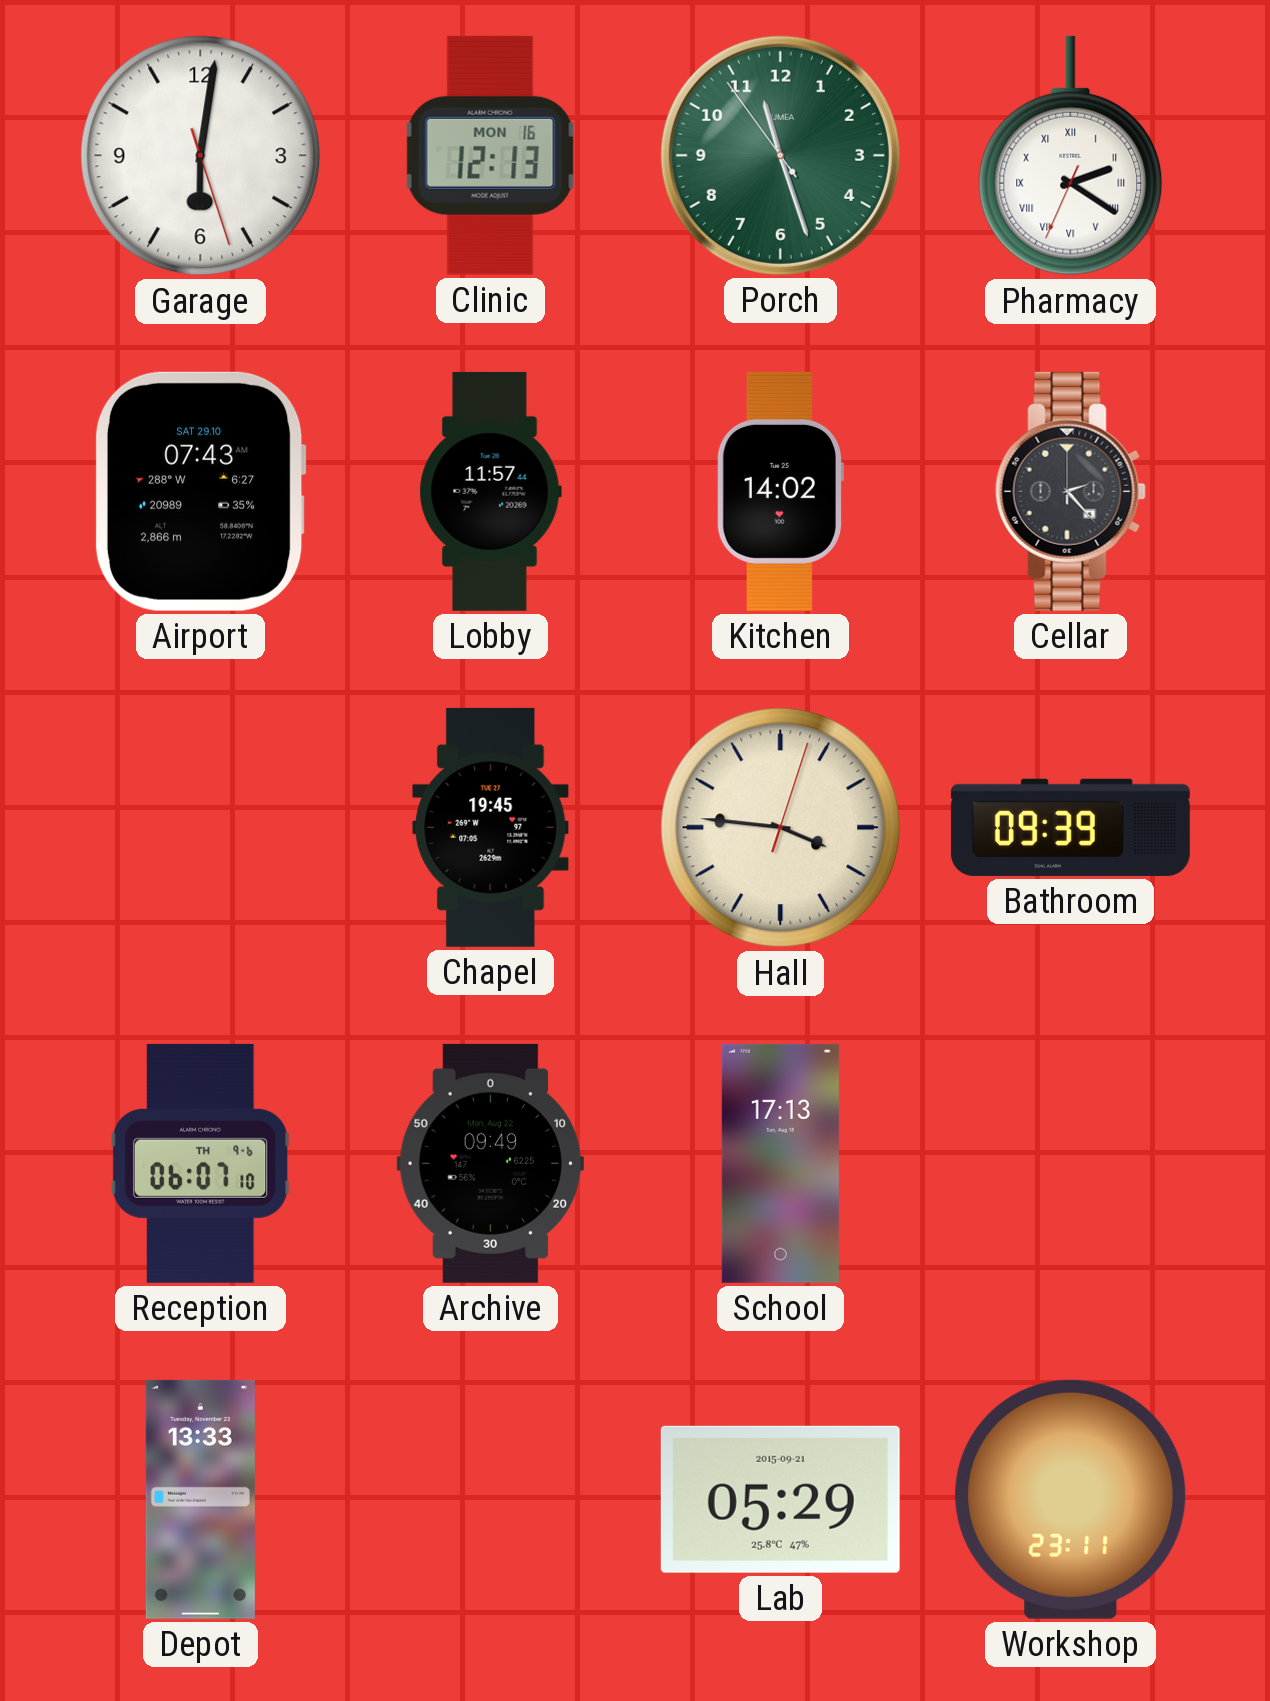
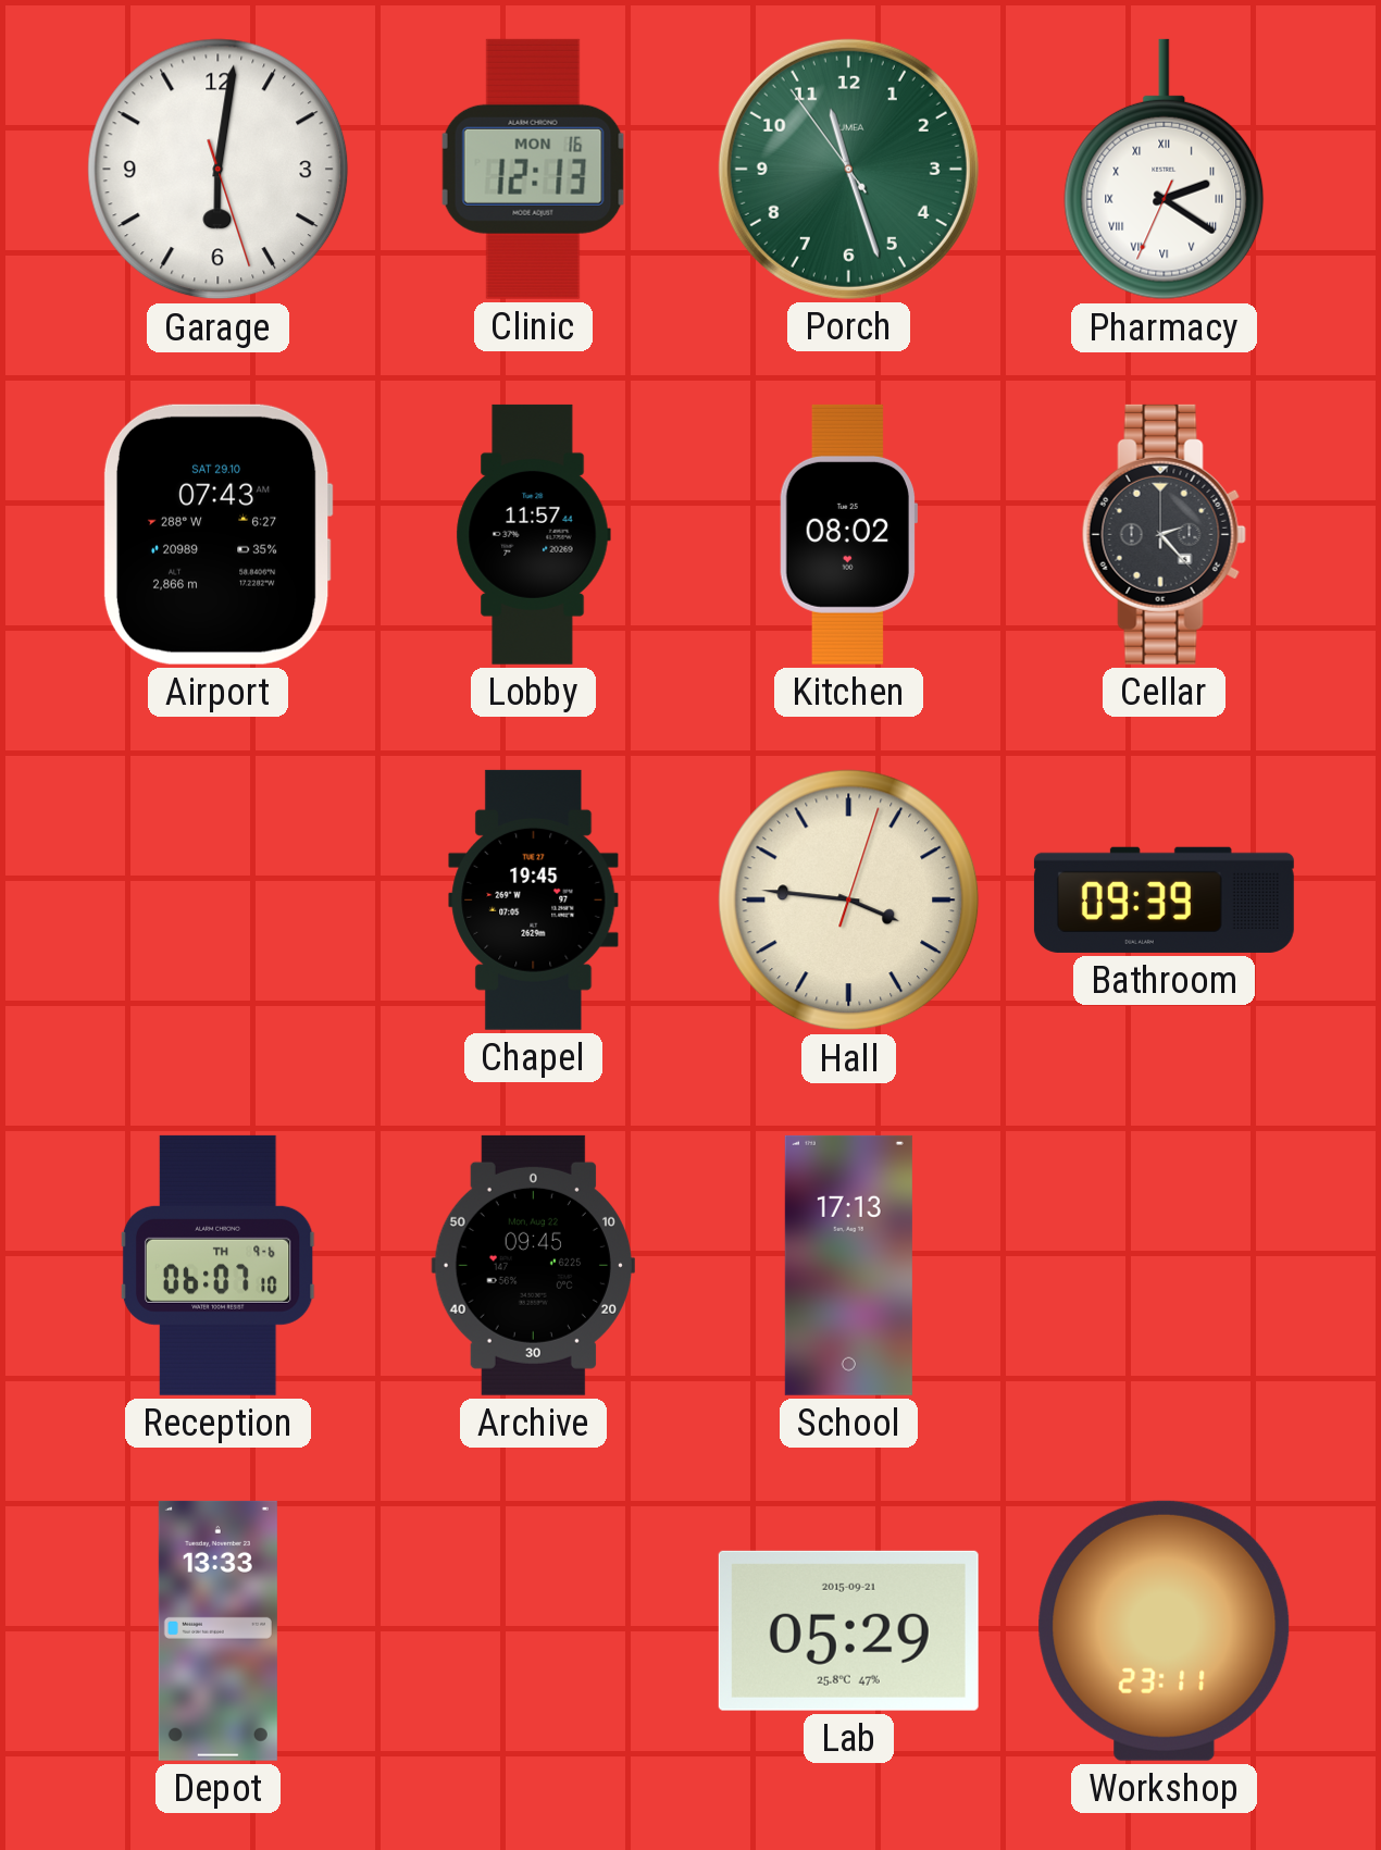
Kitchen: 14:02 -> 08:02 (847, 534)
Archive: 09:49 -> 09:45 (533, 1265)
